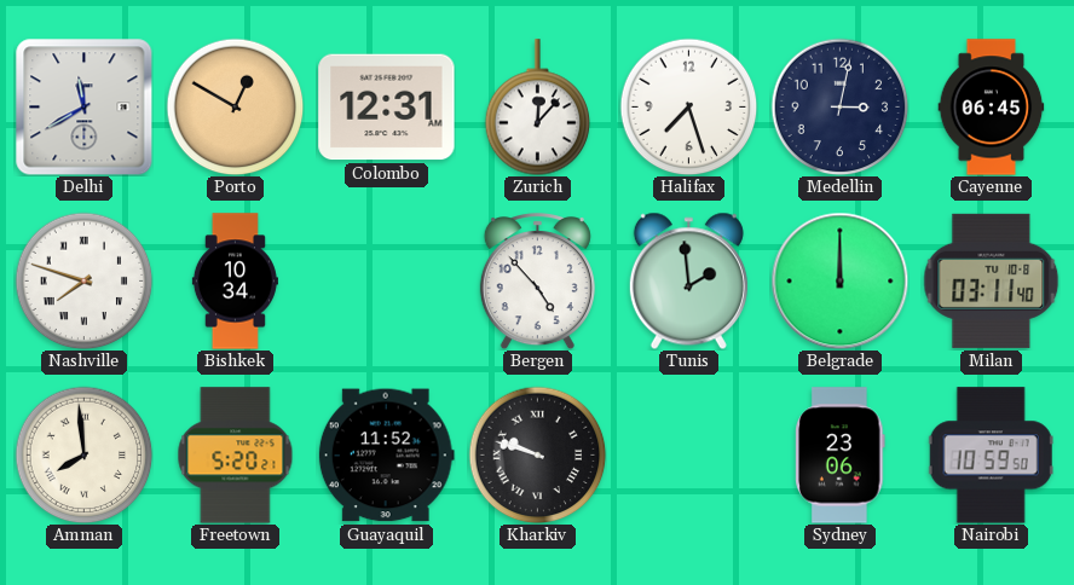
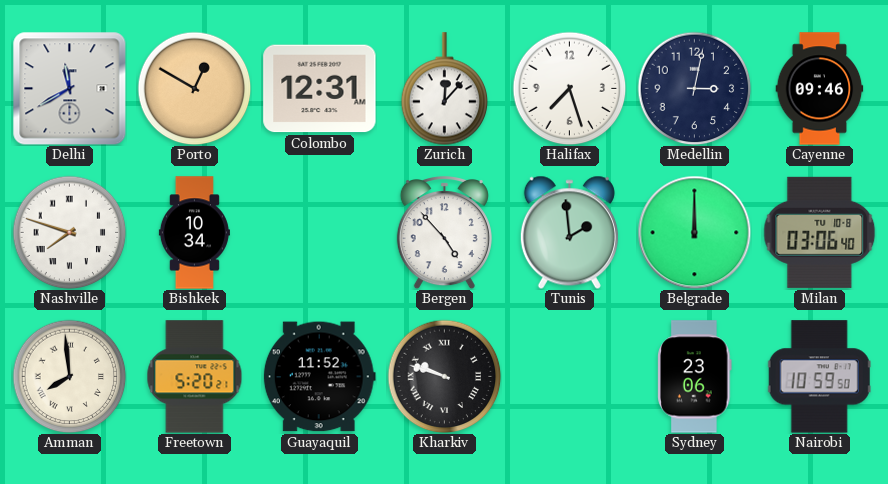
Cayenne: 06:45 -> 09:46 (820, 89)
Milan: 03:11 -> 03:06 (819, 232)
